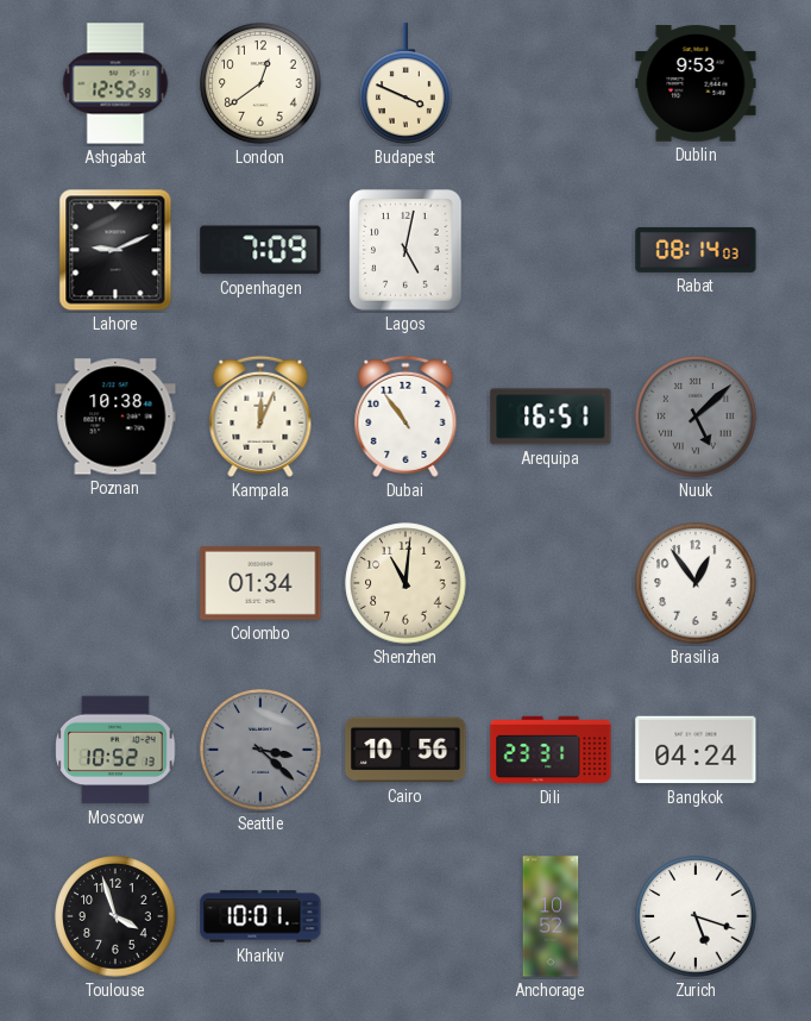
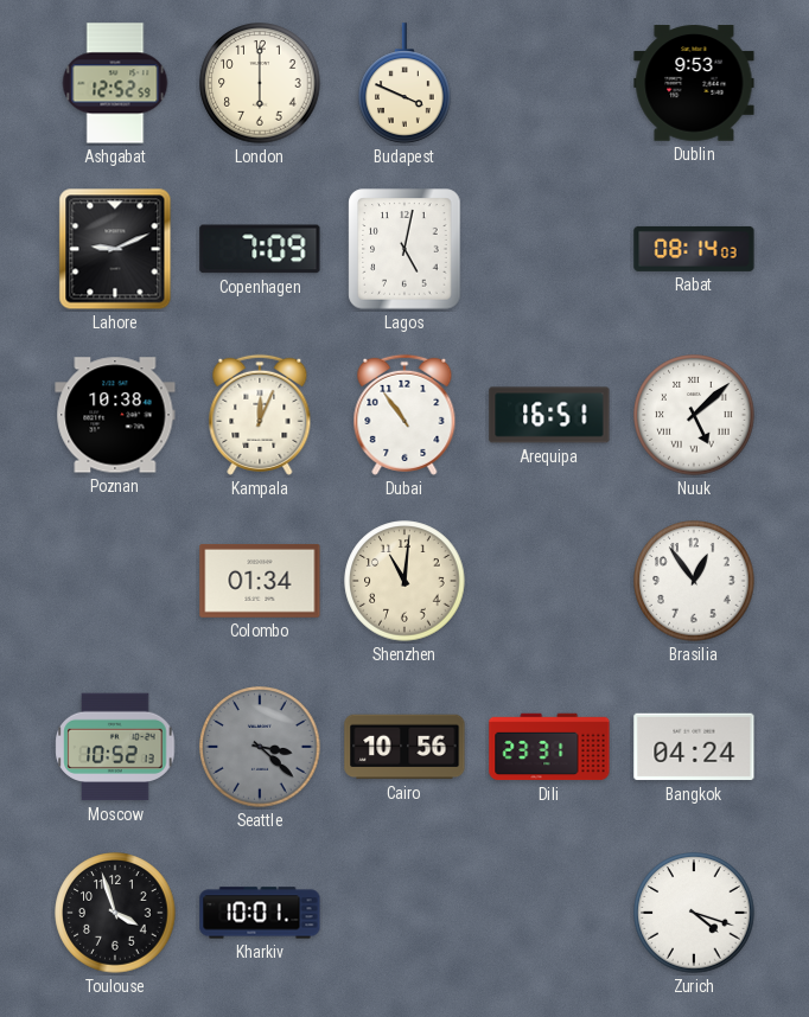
London: 12:39 -> 6:00 (260, 83)
Nuuk dial: grey -> white (694, 415)
Anchorage: 10:52 -> none (551, 916)
Zurich: 5:18 -> 4:18 (694, 913)
